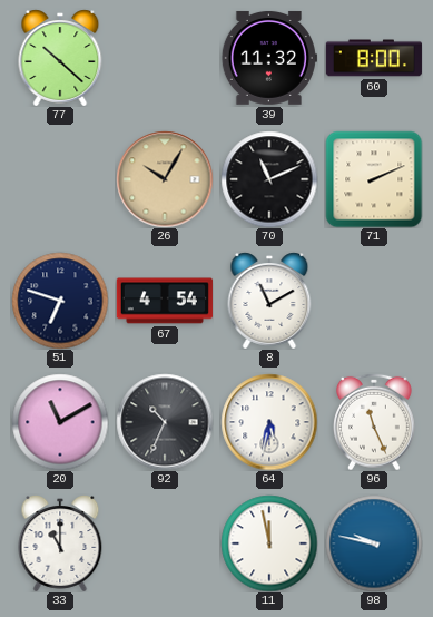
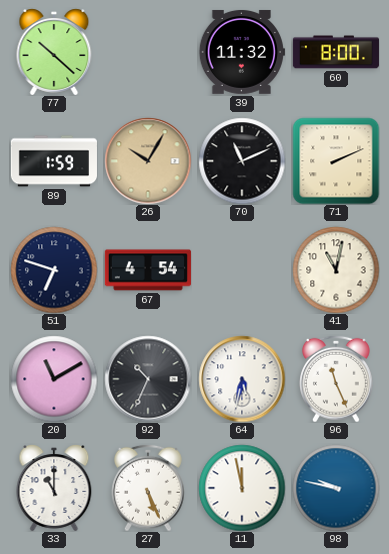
89: none -> 1:59 (54, 161)
8: 11:10 -> none (269, 301)
41: none -> 11:02 (336, 270)
27: none -> 5:26 (149, 488)
